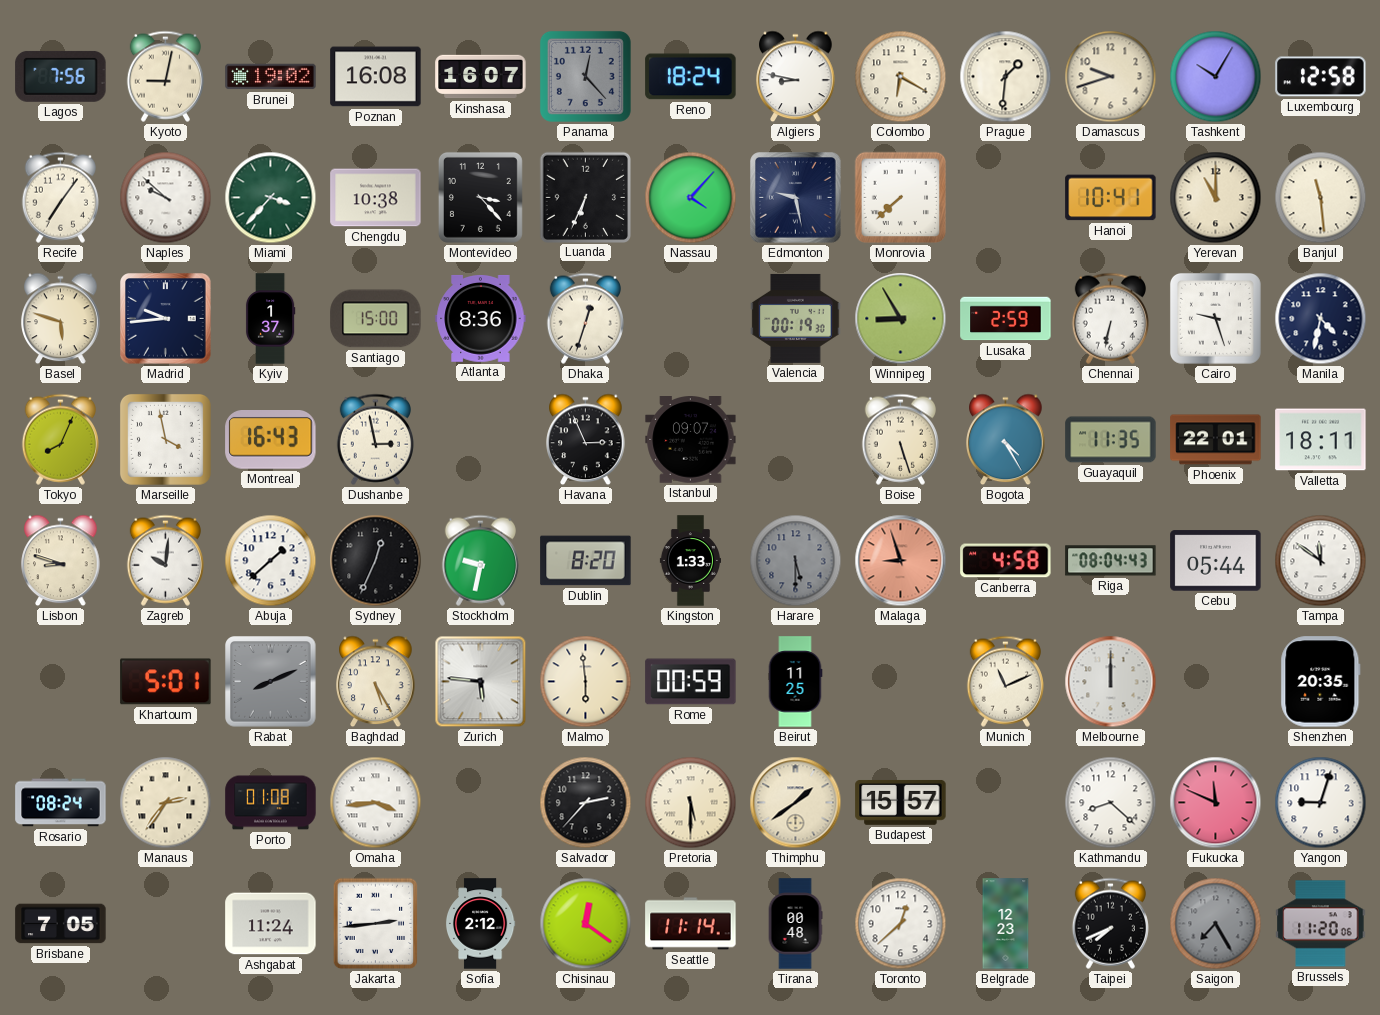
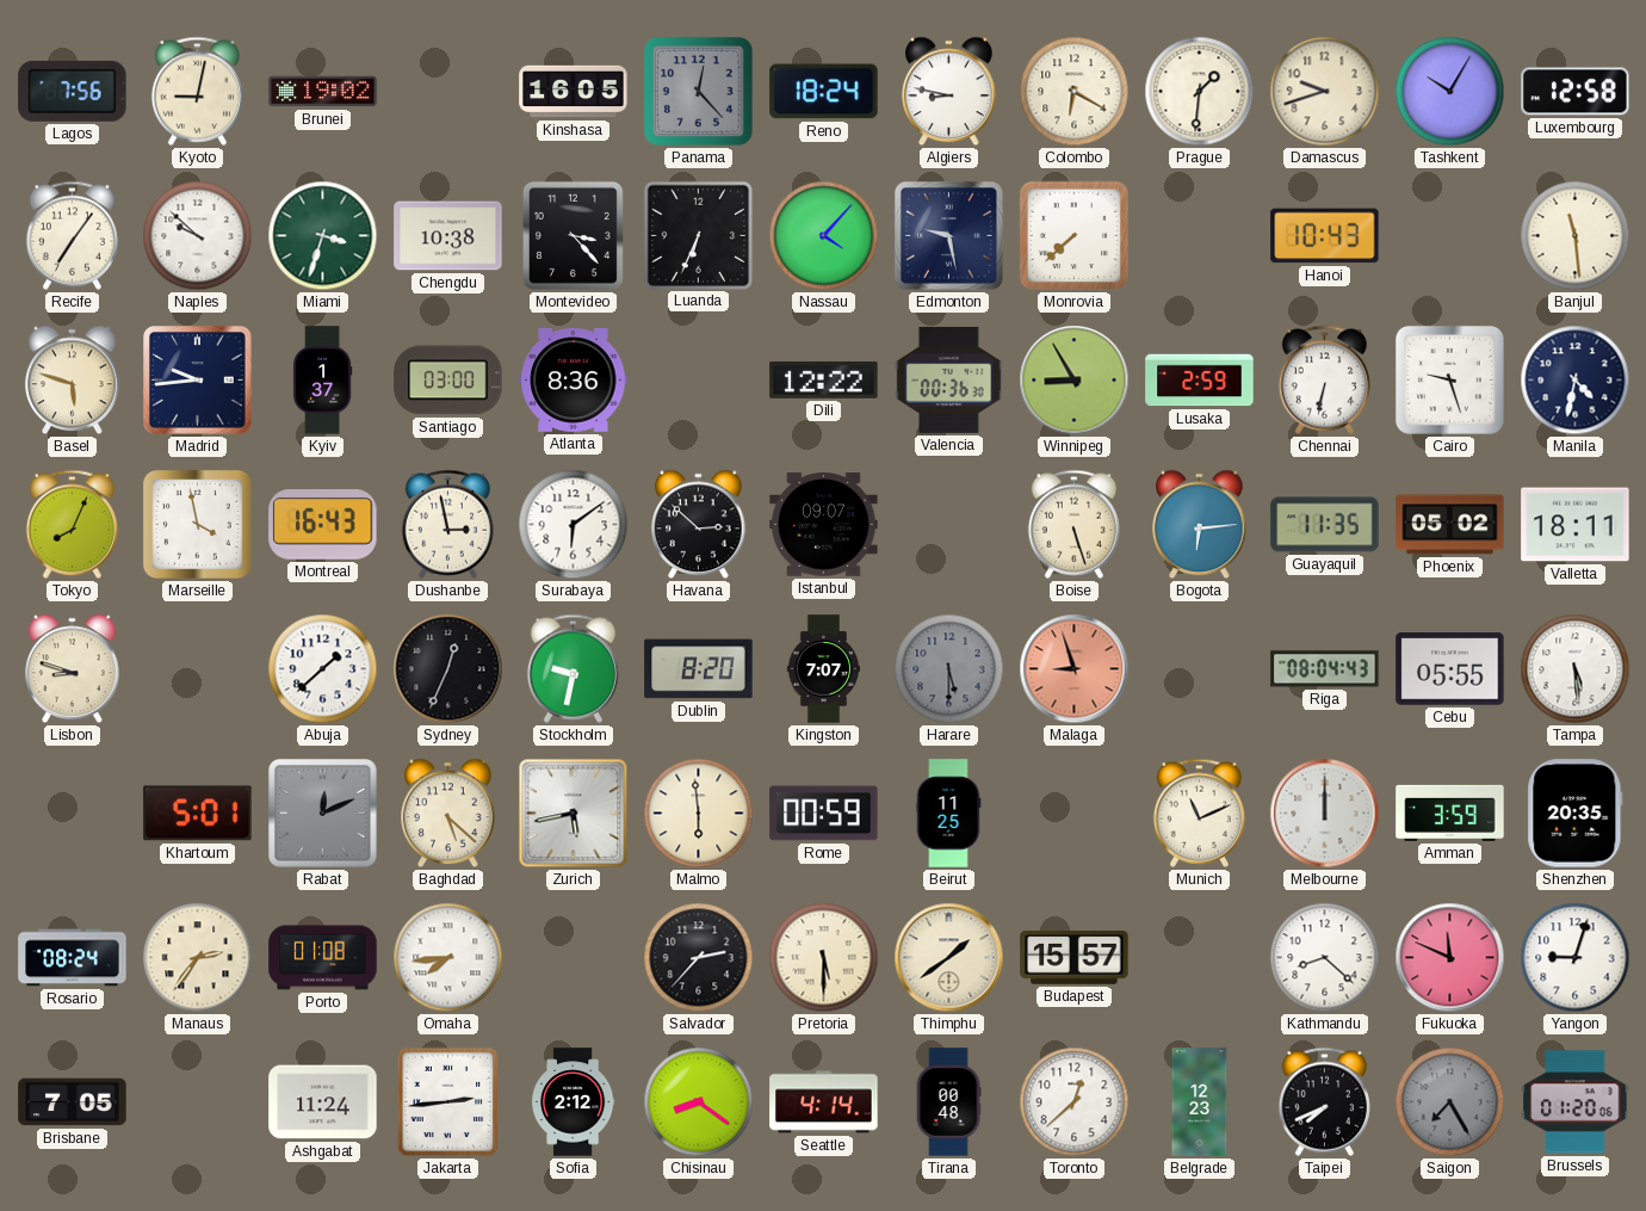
Poznan: 16:08 -> none (376, 77)
Kinshasa: 16:07 -> 16:05 (574, 92)
Miami: 3:37 -> 3:33 (323, 236)
Hanoi: 10:41 -> 10:43 (1325, 236)
Yerevan: 11:00 -> none (1216, 198)
Santiago: 15:00 -> 03:00 (448, 381)
Dhaka: 12:33 -> none (585, 318)
Dili: none -> 12:22 (824, 379)
Valencia: 00:19 -> 00:36 (949, 379)
Surabaya: none -> 6:09 (574, 525)
Havana: 2:56 -> 2:52 (699, 525)
Bogota: 4:25 -> 6:14 (1200, 525)
Phoenix: 22:01 -> 05:02 (1450, 525)
Zagreb: 10:01 -> none (165, 560)
Kingston: 1:33 -> 7:07 (823, 669)
Canberra: 4:58 -> none (1006, 561)
Cebu: 05:44 -> 05:55 (1450, 669)
Tampa: 11:51 -> 5:29 (1576, 669)
Rabat: 8:11 -> 12:11 (323, 814)
Baghdad: 5:25 -> 5:22 (448, 814)
Zurich: 5:46 -> 5:43 (574, 814)
Amman: none -> 3:59 (1450, 813)
Omaha: 3:44 -> 7:44 (448, 958)
Chisinau: 12:21 -> 8:21 (699, 1102)
Seattle: 11:14 -> 4:14 (824, 1102)
Brussels: 11:20 -> 01:20 (1576, 1102)
